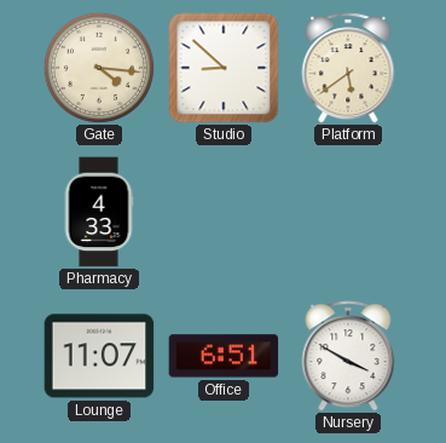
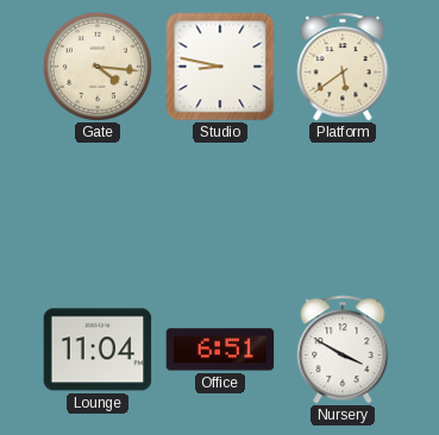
Studio: 8:52 -> 8:47 (220, 67)
Pharmacy: 4:33 -> none (99, 212)
Lounge: 11:07 -> 11:04 (98, 349)
